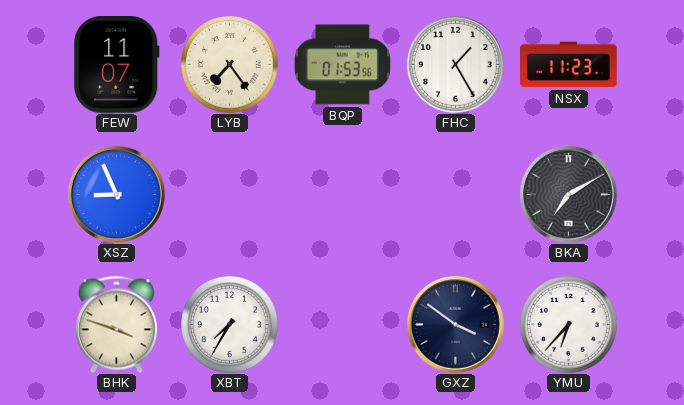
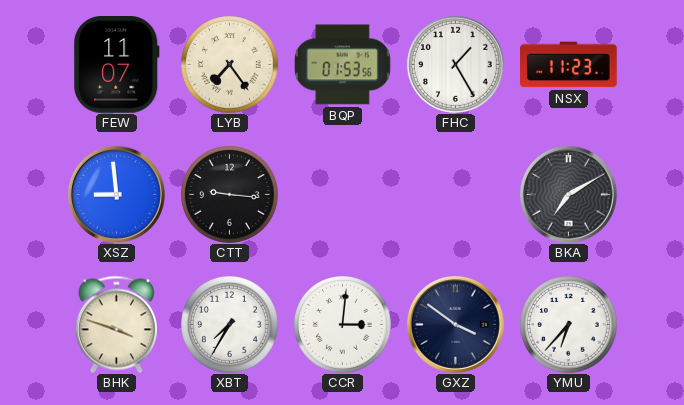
XSZ: 8:56 -> 8:59 (116, 194)
CTT: none -> 9:16 (230, 195)
CCR: none -> 3:01 (343, 325)
